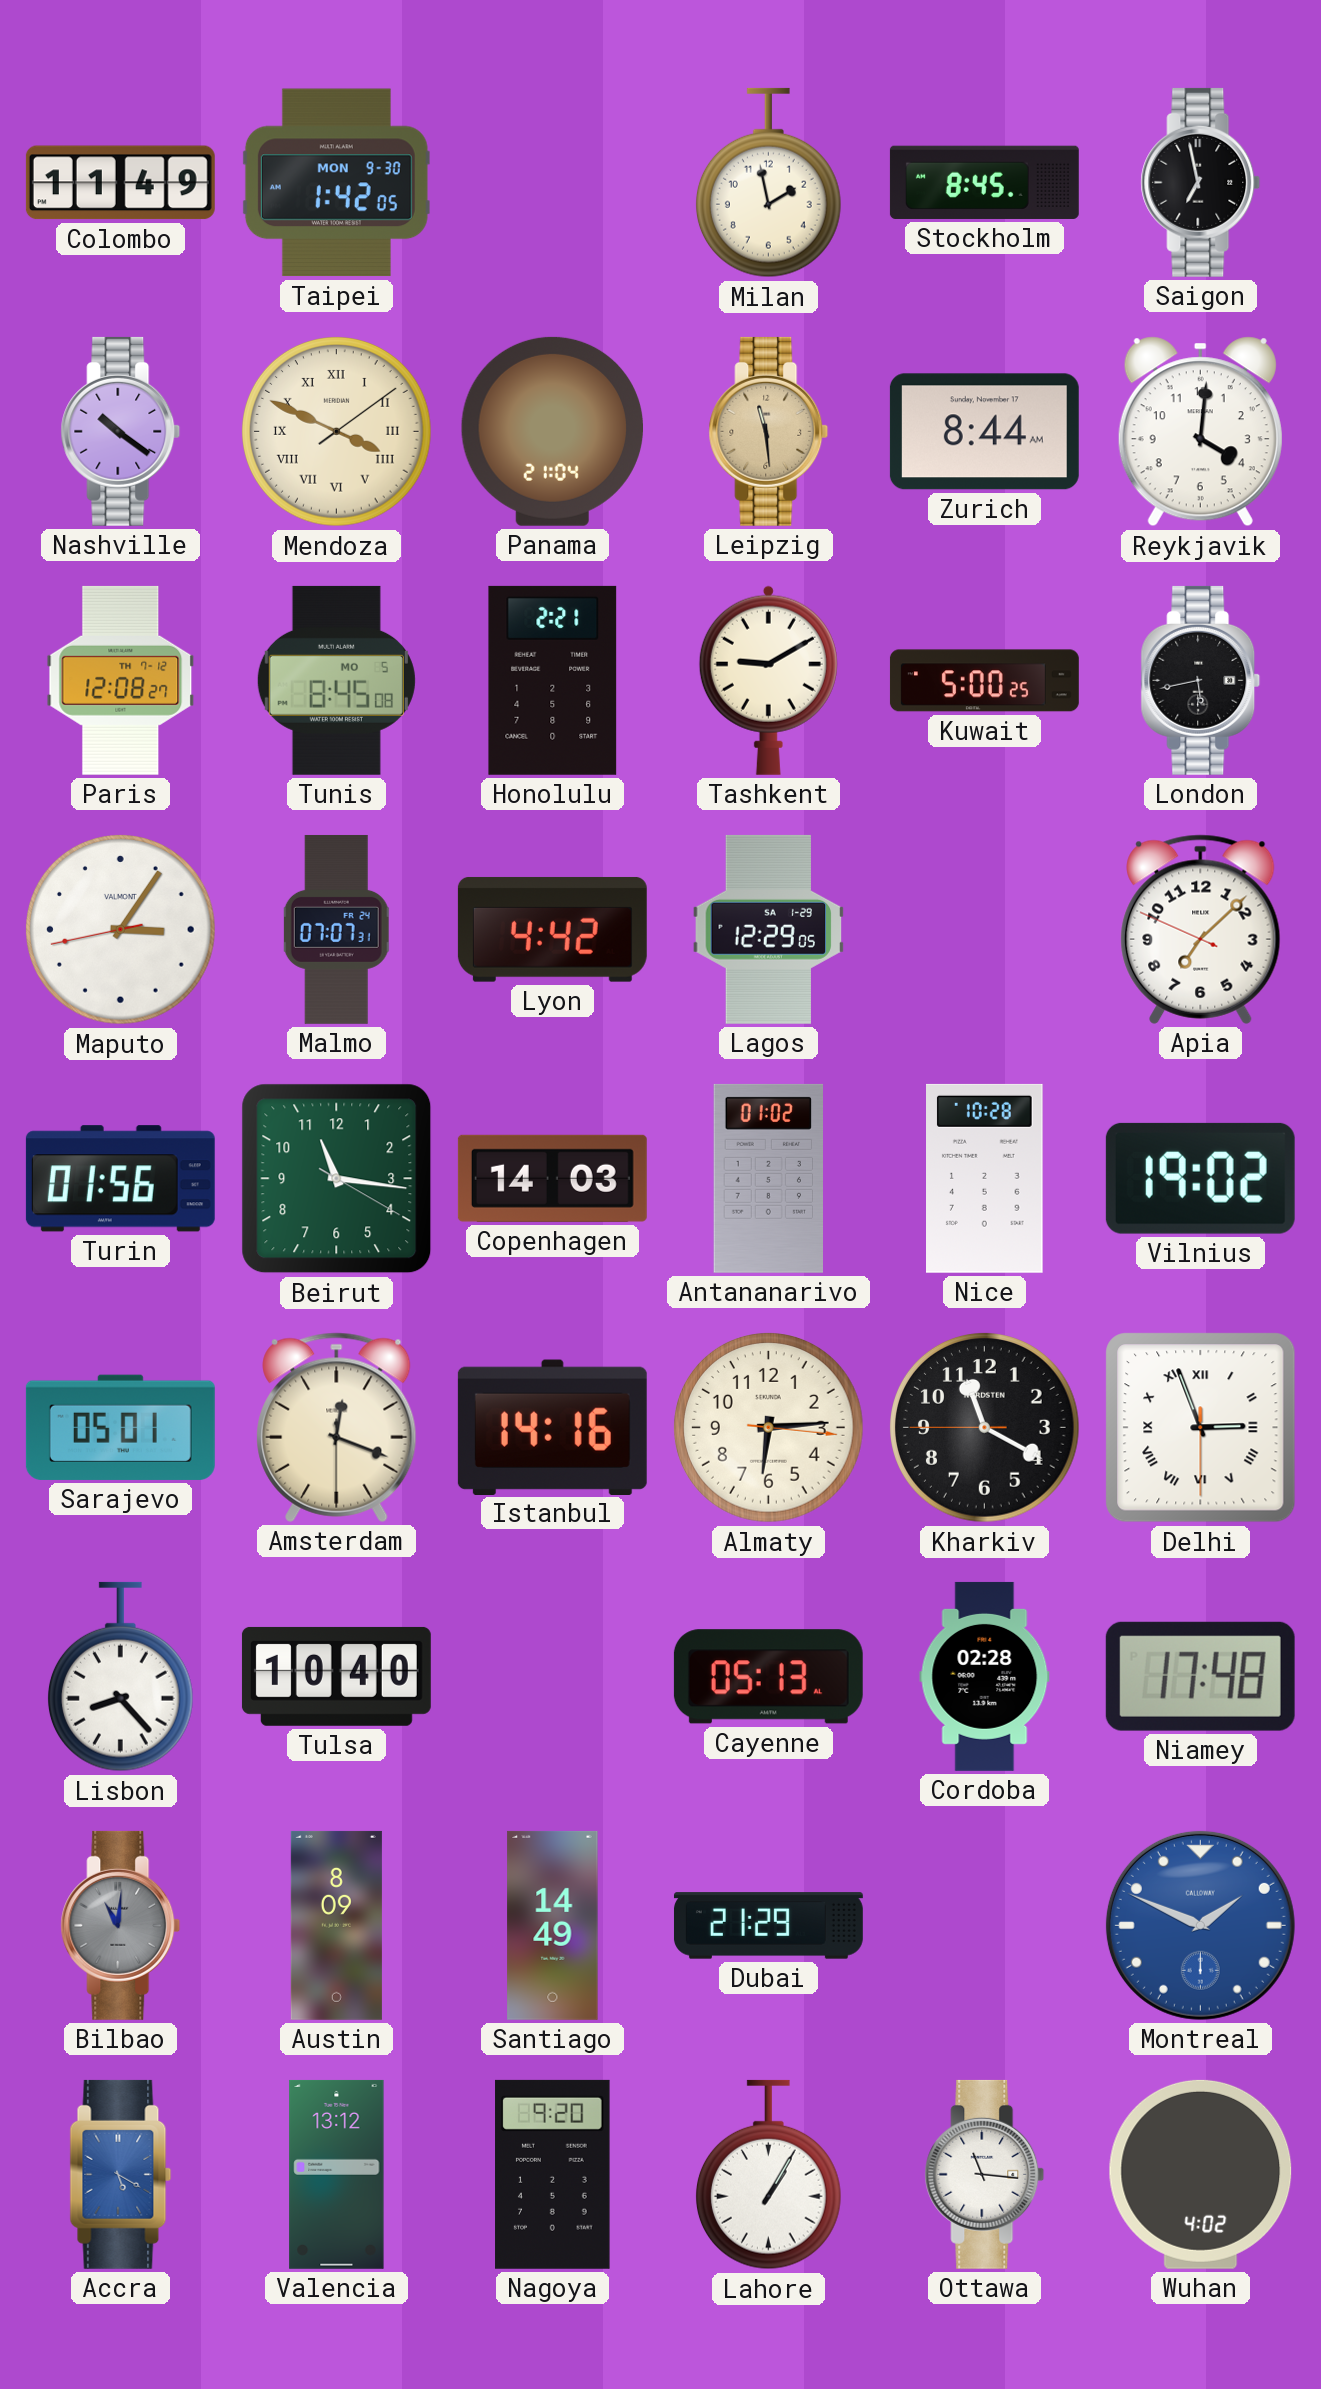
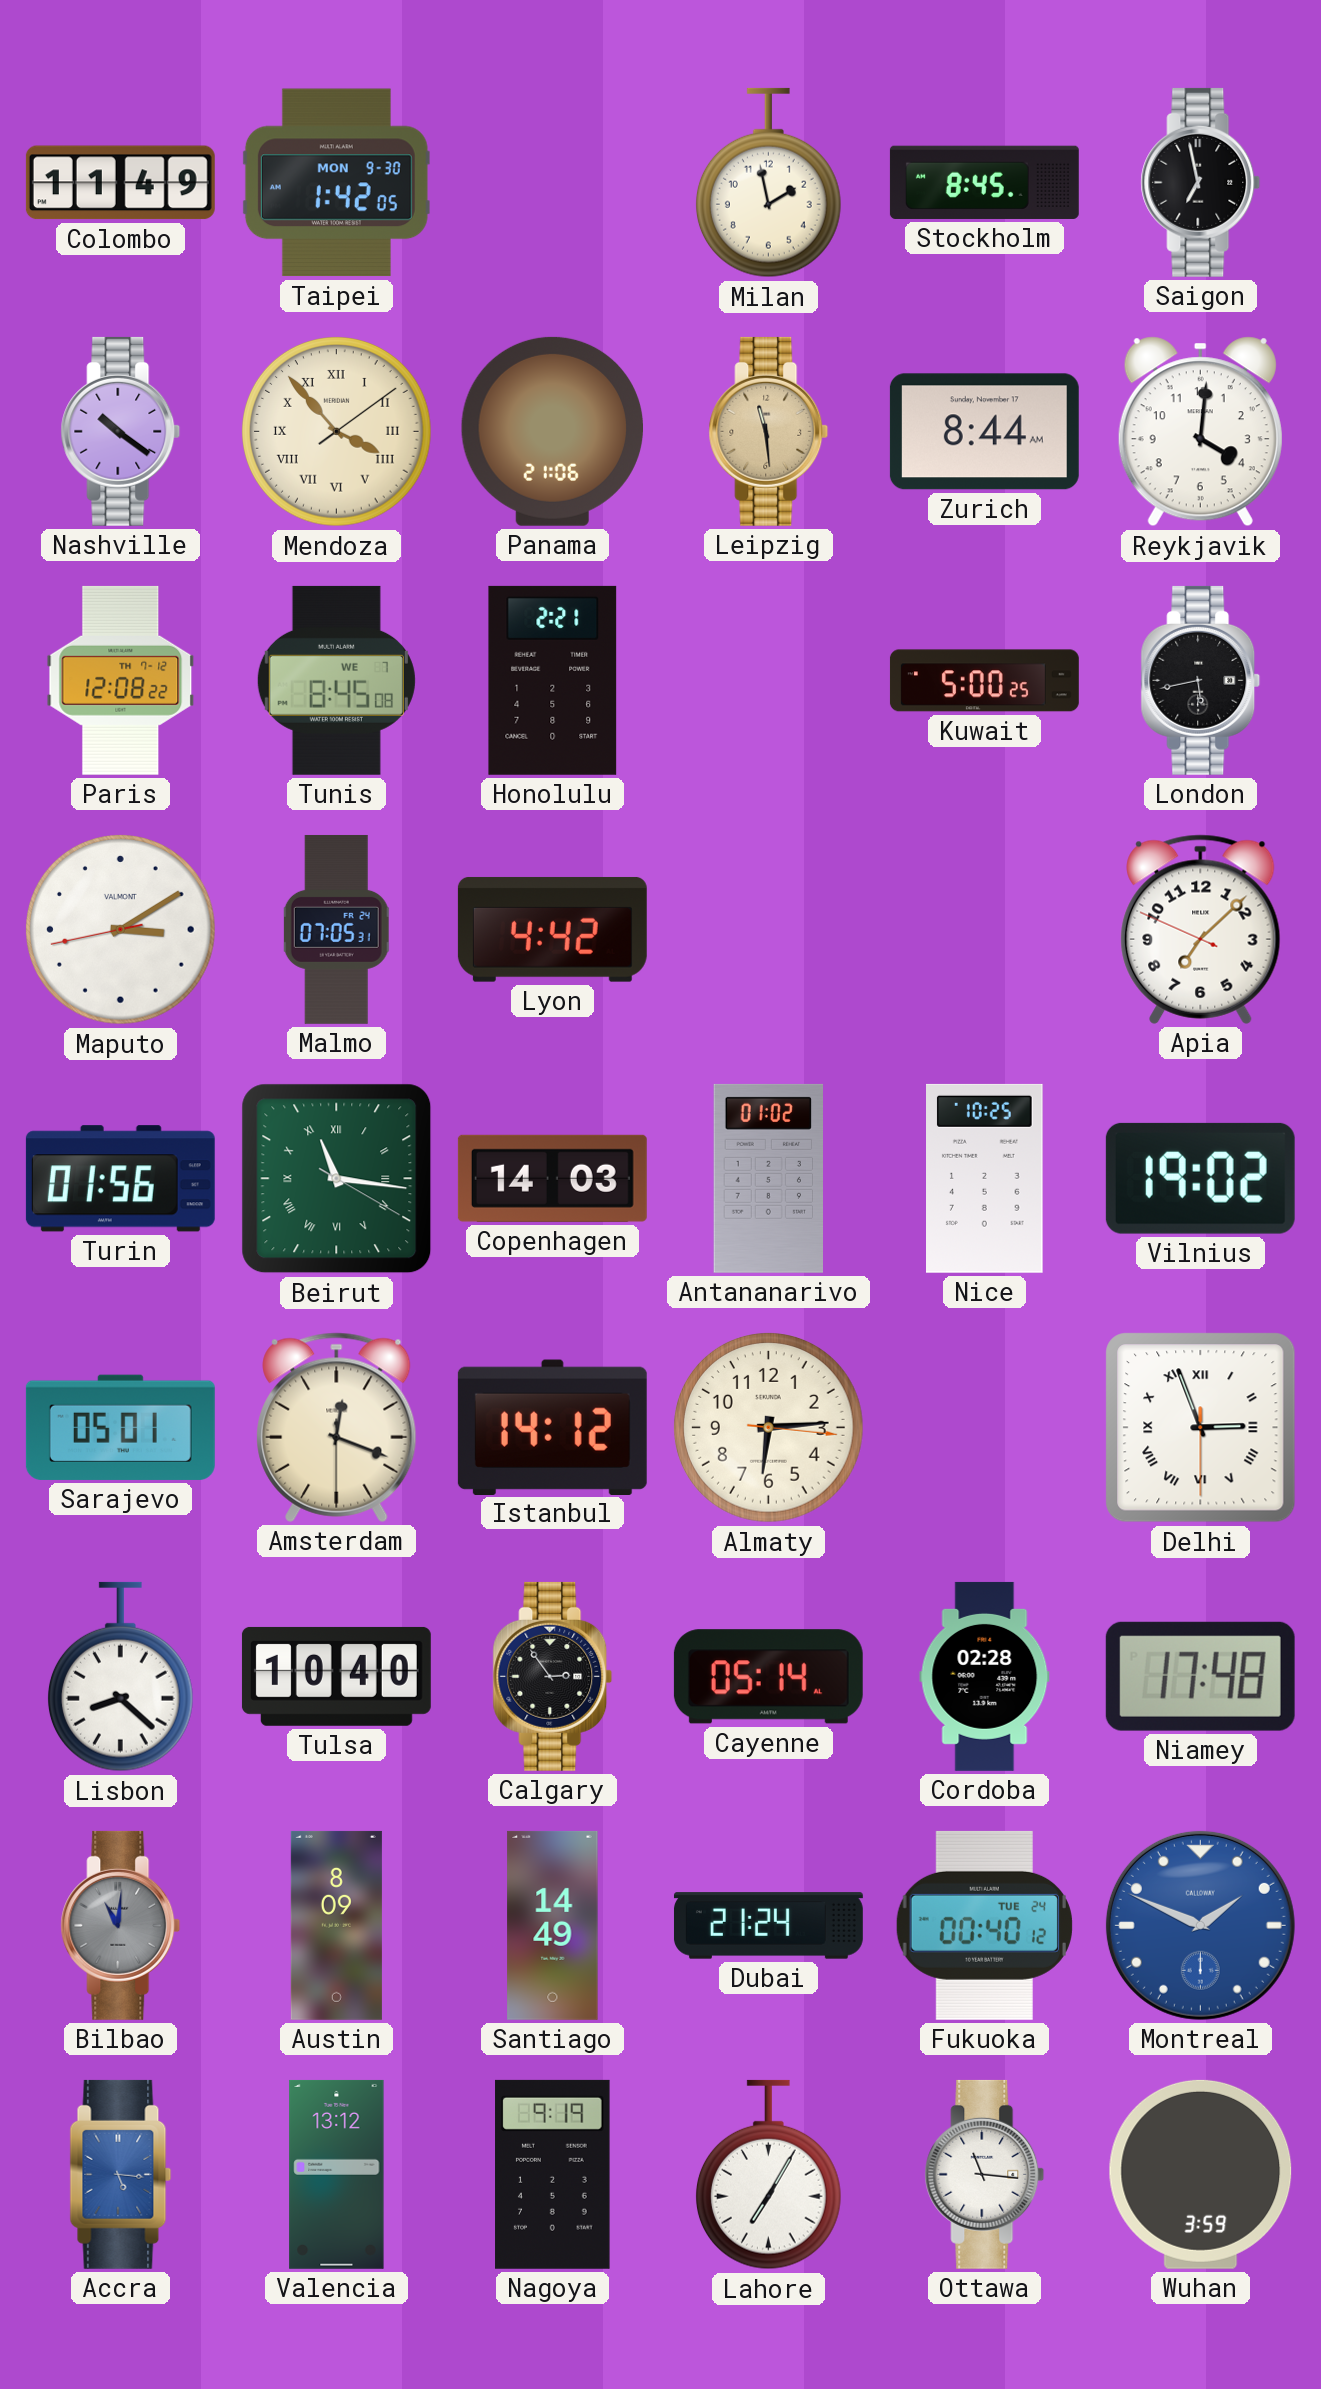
Mendoza: 3:49 -> 3:53 (337, 432)
Panama: 21:04 -> 21:06 (552, 431)
Paris: 12:08:27 -> 12:08:22 (121, 680)
Tunis date: MO 5 -> WE 7 (336, 680)
Tashkent: 9:10 -> none (768, 680)
Maputo: 3:05 -> 3:09 (121, 930)
Malmo: 07:07 -> 07:05 (336, 929)
Lagos: 12:29 -> none (769, 929)
Beirut numerals: Arabic -> Roman (337, 1179)
Nice: 10:28 -> 10:25 (985, 1178)
Istanbul: 14:16 -> 14:12 (552, 1427)
Kharkiv: 11:19 -> none (985, 1428)
Lisbon: 8:23 -> 8:22 (120, 1677)
Calgary: none -> 2:54 (553, 1676)
Cayenne: 05:13 -> 05:14 (768, 1677)
Dubai: 21:29 -> 21:24 (768, 1926)
Fukuoka: none -> 00:40 (984, 1925)
Accra: 5:20 -> 5:16 (121, 2174)
Nagoya: 9:20 -> 9:19 (553, 2174)
Lahore: 1:05 -> 7:05 (768, 2175)
Wuhan: 4:02 -> 3:59 (1201, 2174)
